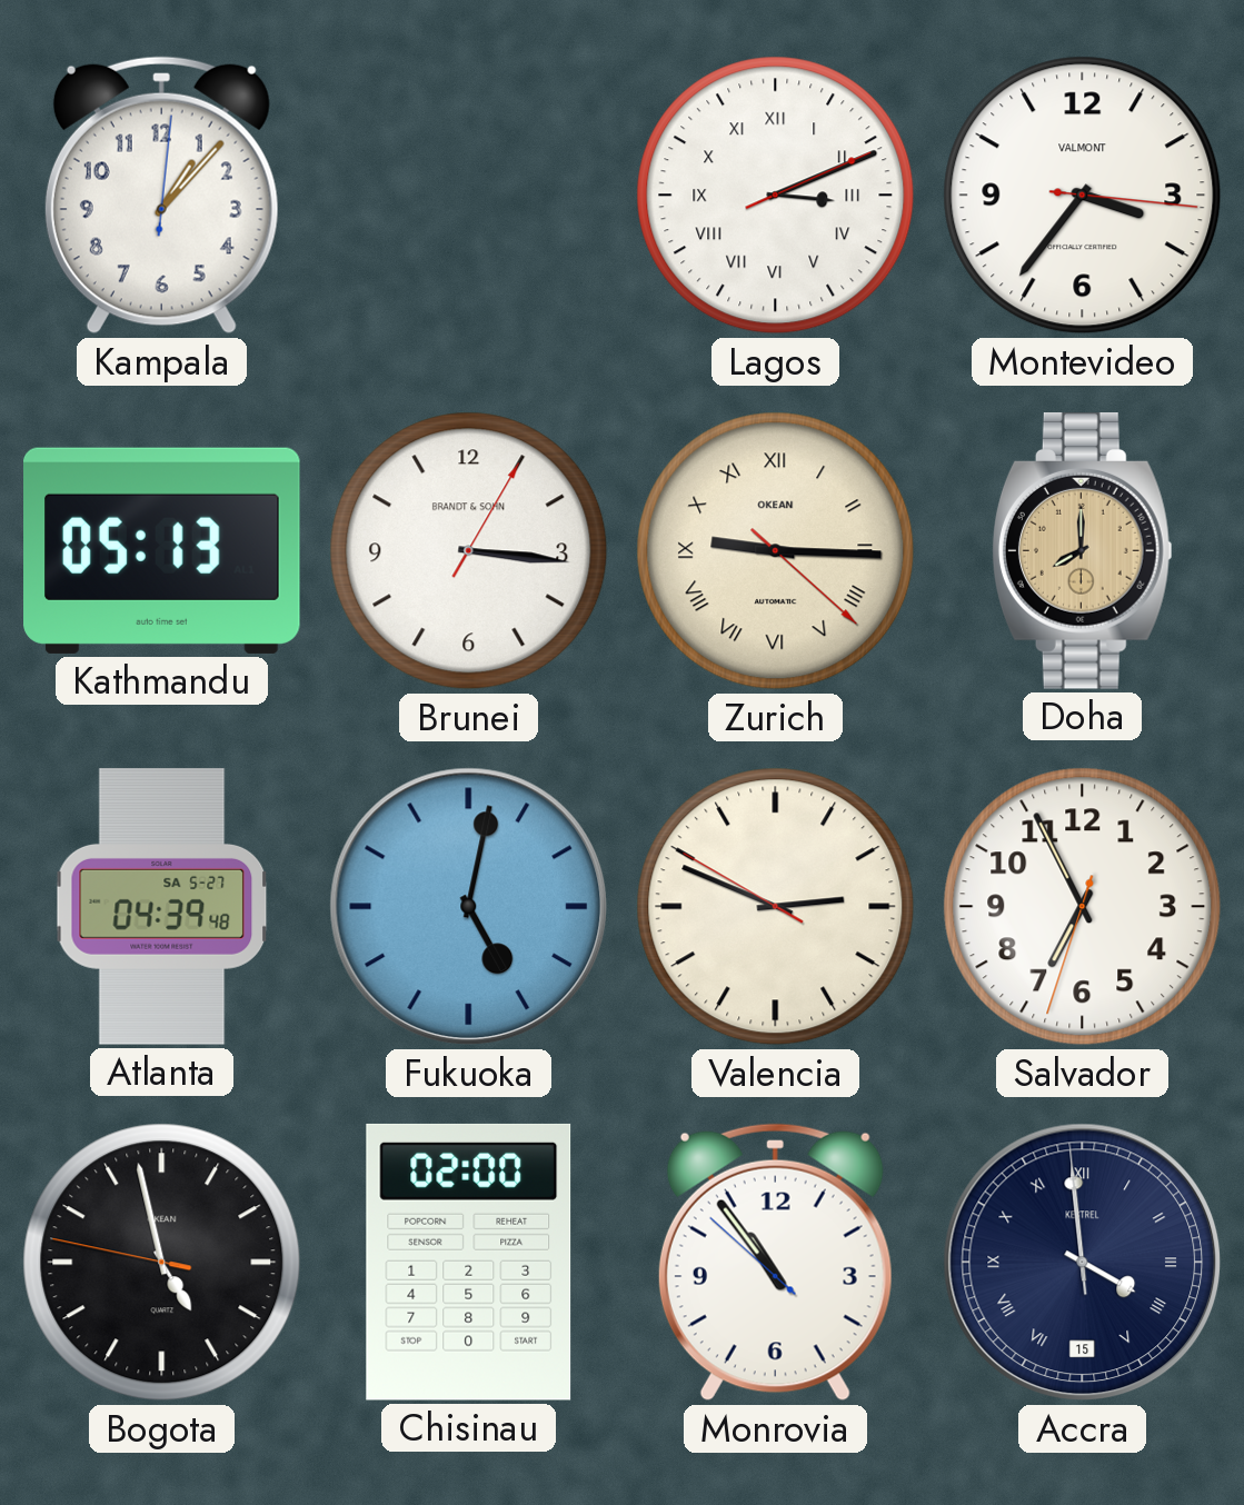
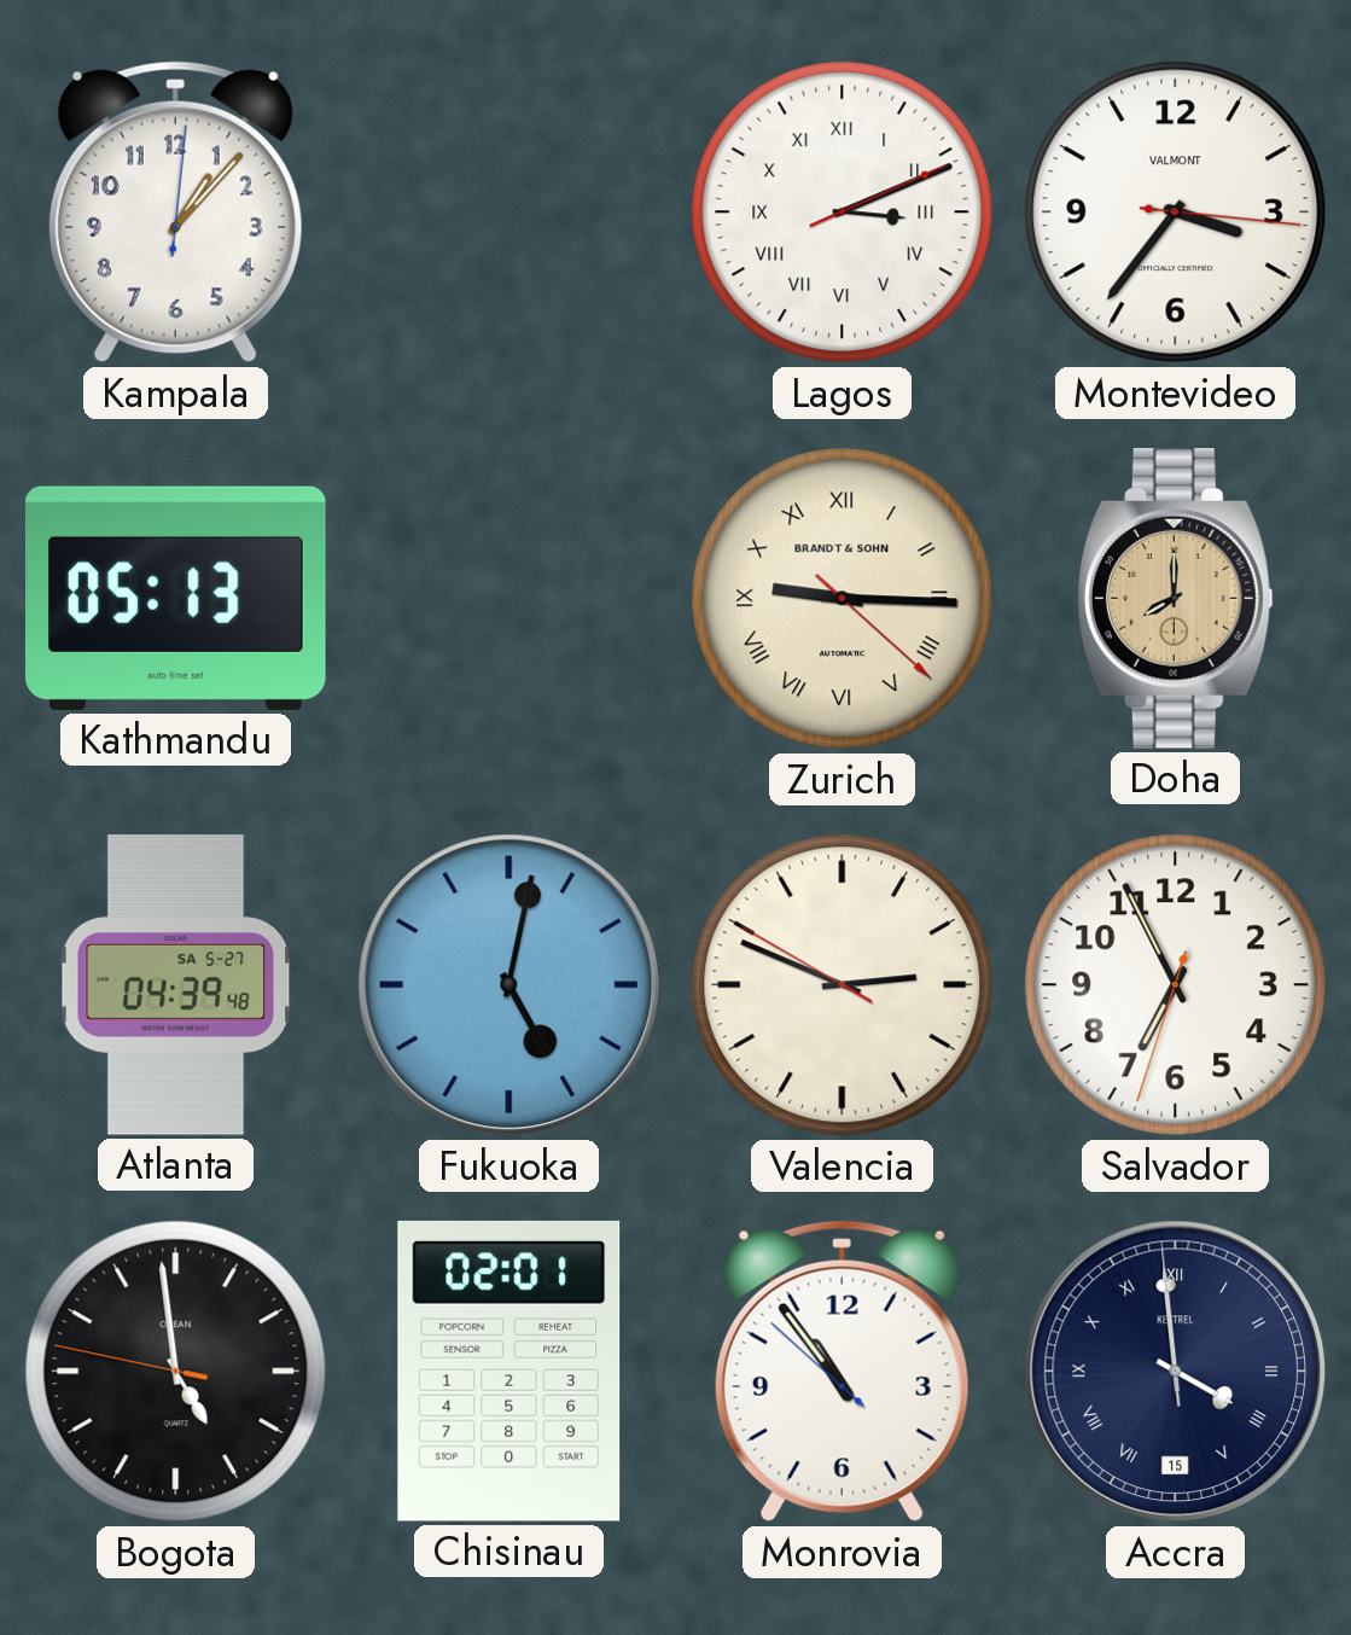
Brunei: 3:16 -> none (469, 551)
Zurich brand: OKEAN -> BRANDT & SOHN (843, 599)
Bogota: 4:57 -> 4:58 (176, 1372)
Chisinau: 02:00 -> 02:01 (509, 1371)
